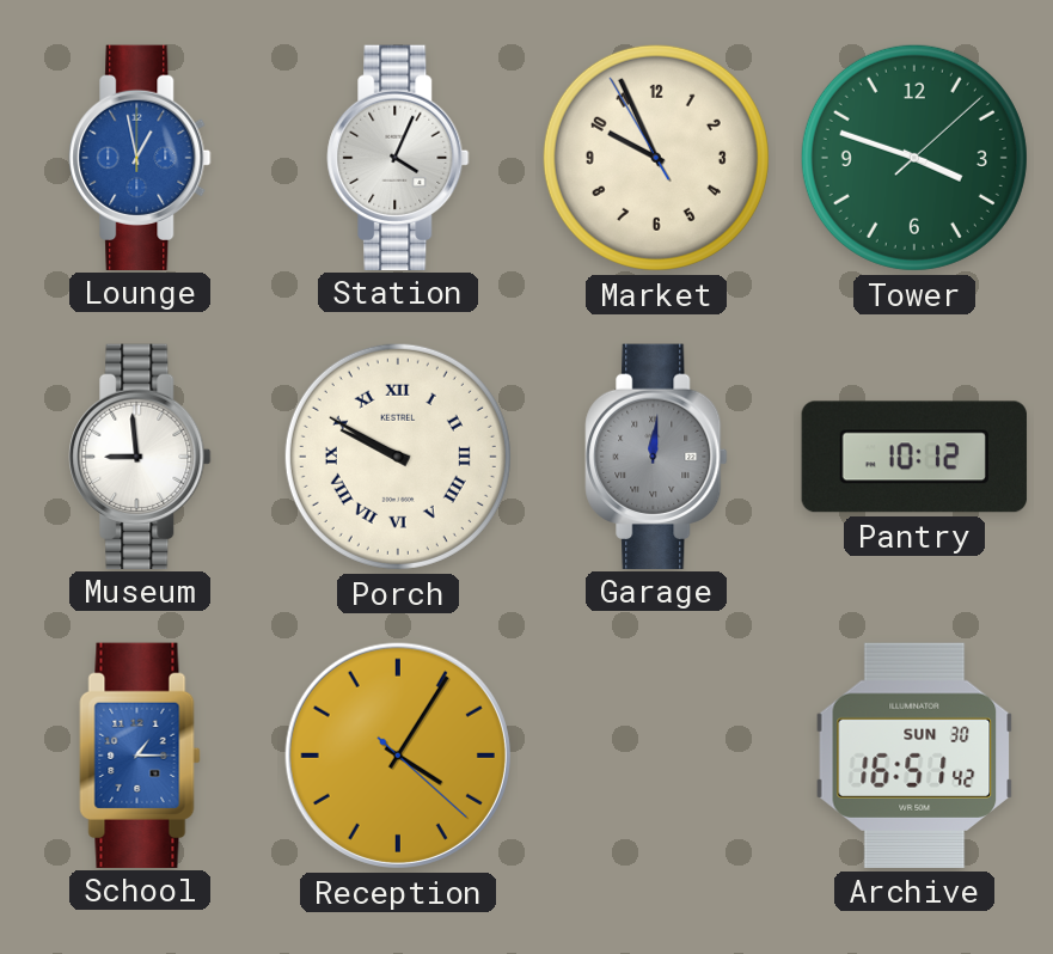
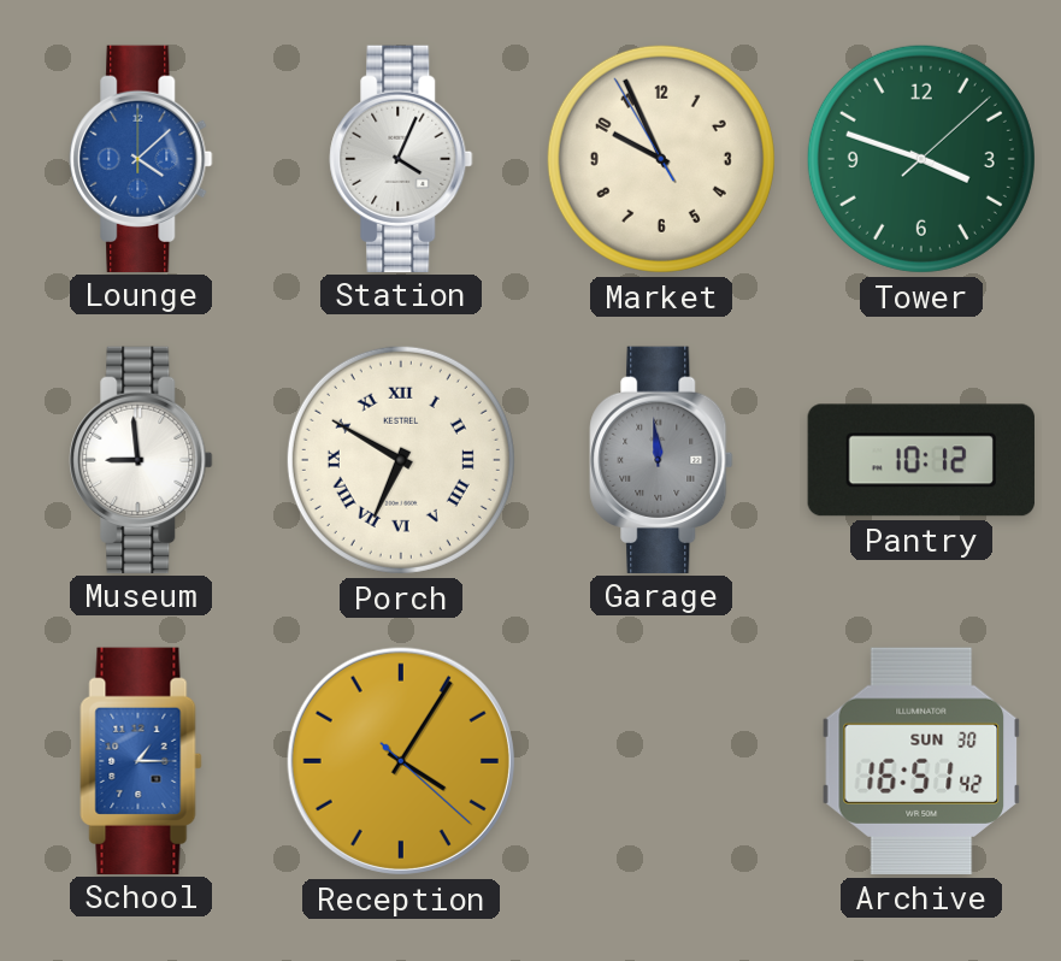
Lounge: 12:58 -> 4:08 (141, 158)
Porch: 9:50 -> 6:50 (401, 460)
Garage: 12:01 -> 11:59 (661, 459)
